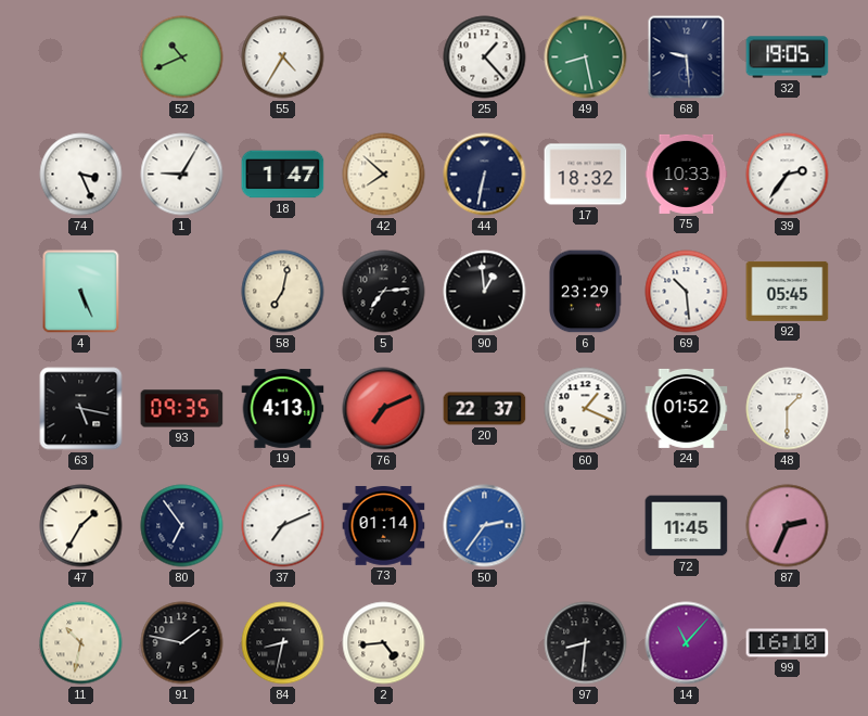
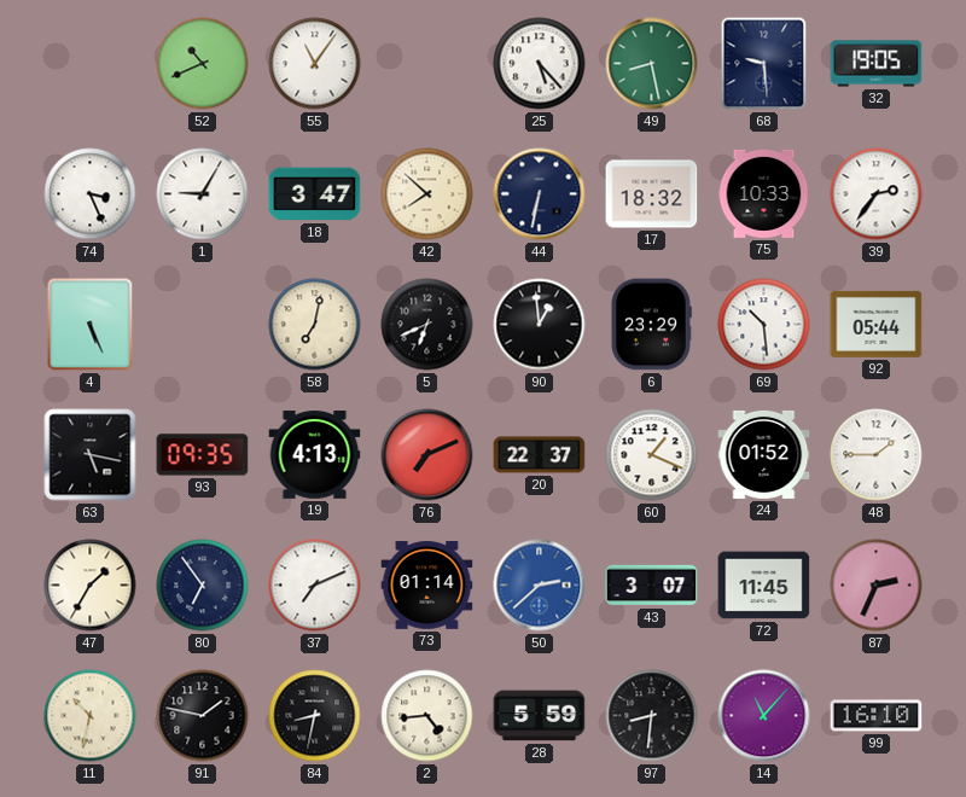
55: 4:35 -> 11:06 (315, 64)
25: 1:23 -> 5:23 (540, 64)
18: 1:47 -> 3:47 (315, 194)
5: 7:14 -> 6:41 (427, 325)
92: 05:45 -> 05:44 (877, 324)
48: 1:30 -> 1:45 (877, 455)
50: 2:36 -> 2:38 (540, 586)
43: none -> 3:07 (652, 586)
28: none -> 5:59 (540, 716)
